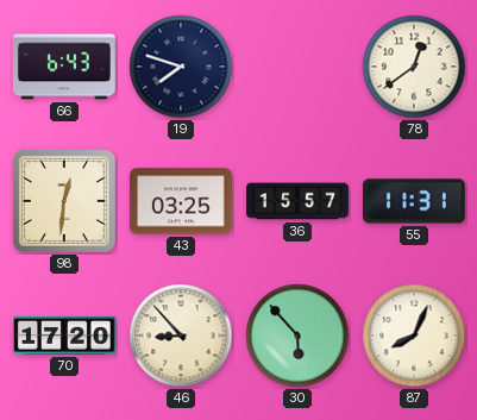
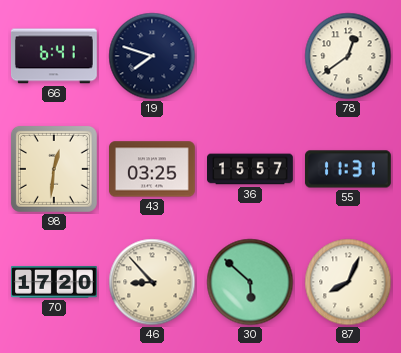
66: 6:43 -> 6:41 (54, 56)
30: 5:53 -> 5:52 (250, 282)
